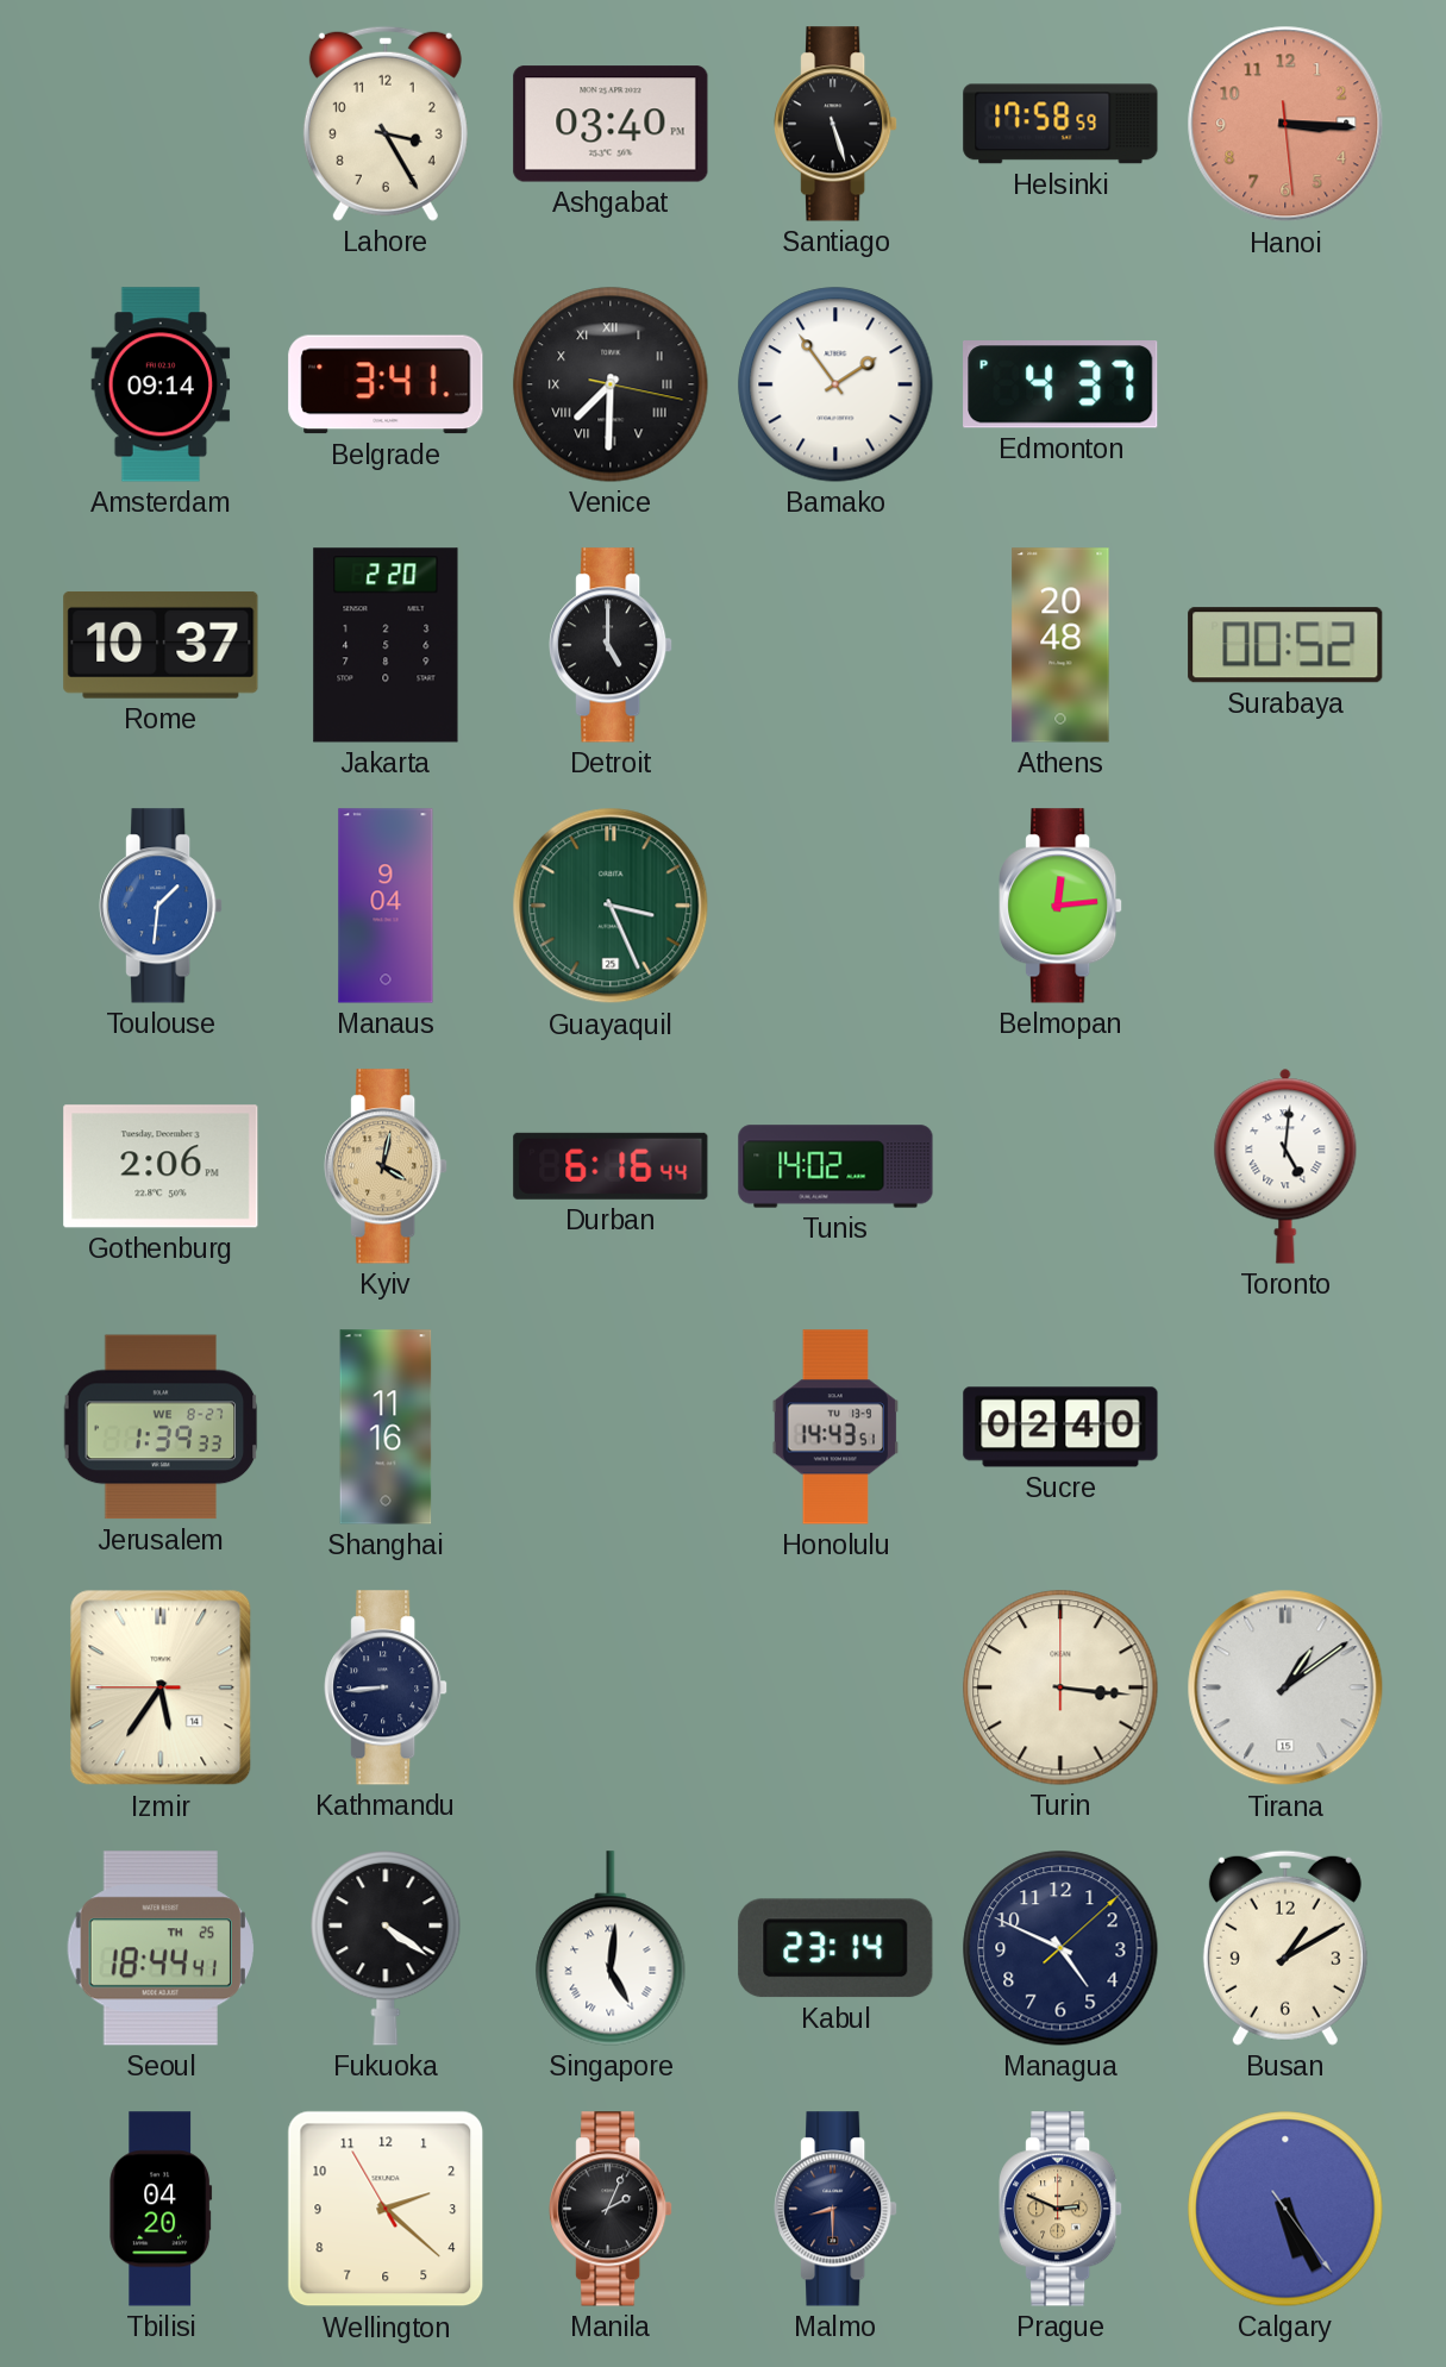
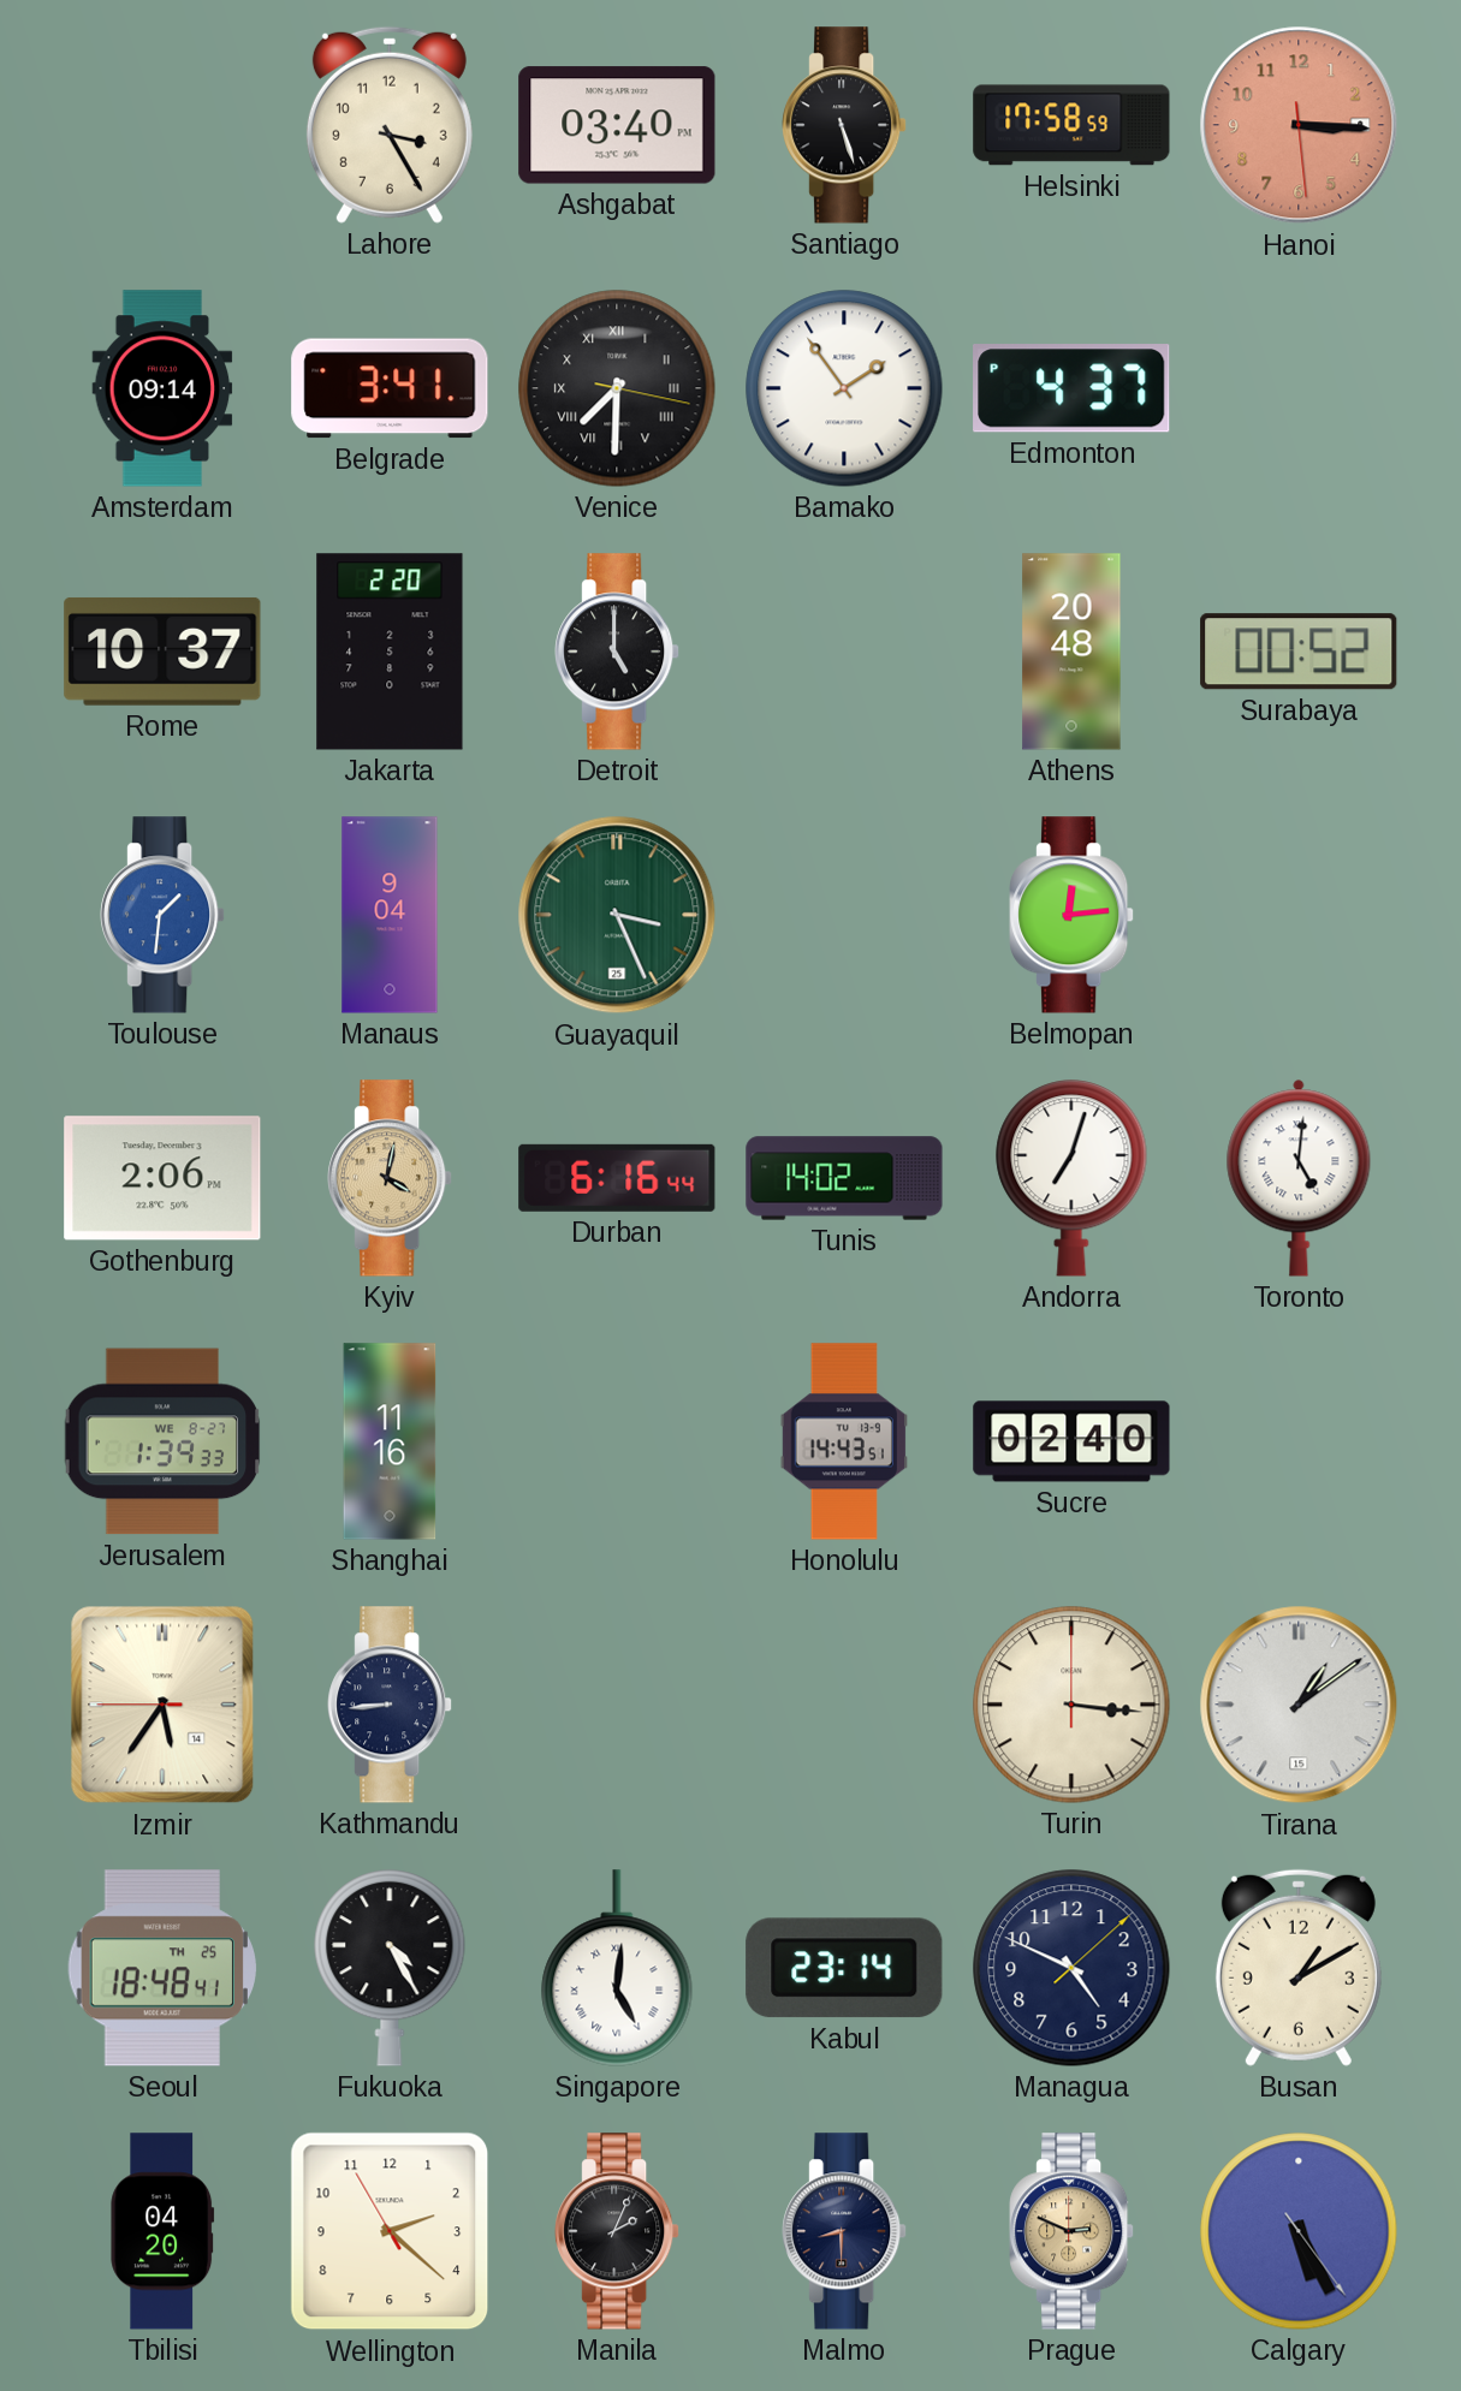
Andorra: none -> 7:03 (1071, 1178)
Seoul: 18:44 -> 18:48 (161, 1968)
Fukuoka: 4:21 -> 4:25 (390, 1968)
